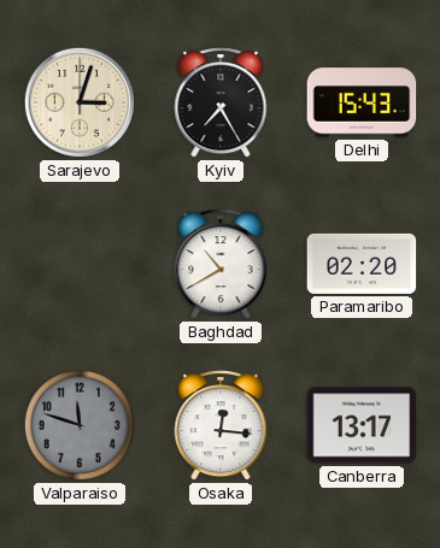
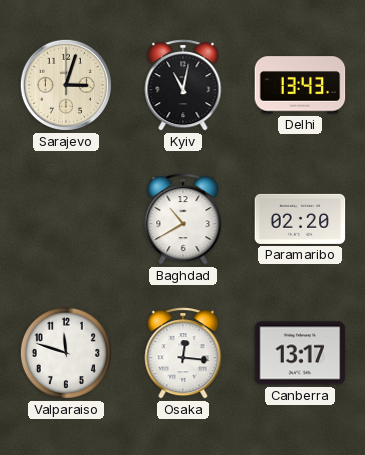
Kyiv: 7:25 -> 11:02 (183, 85)
Delhi: 15:43 -> 13:43 (300, 85)
Valparaiso dial: grey -> white (66, 353)
